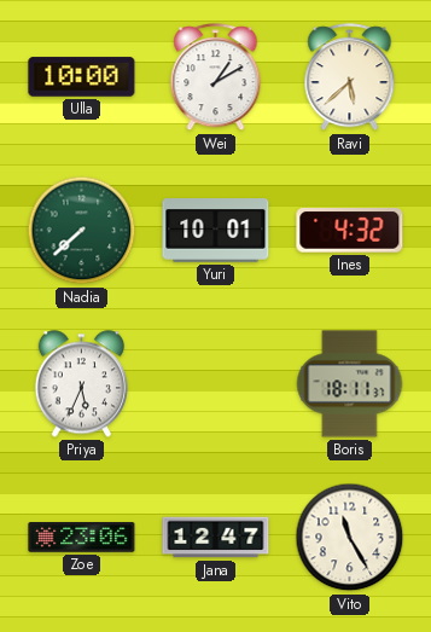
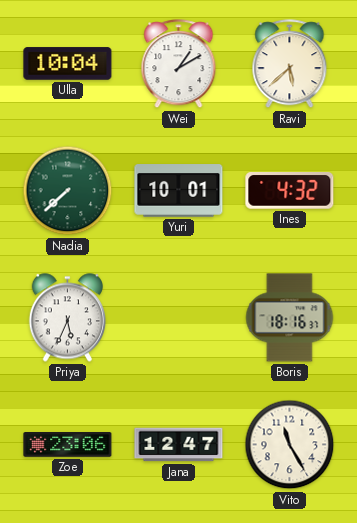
Ulla: 10:00 -> 10:04 (68, 64)
Boris: 18:11 -> 18:16 (290, 318)
